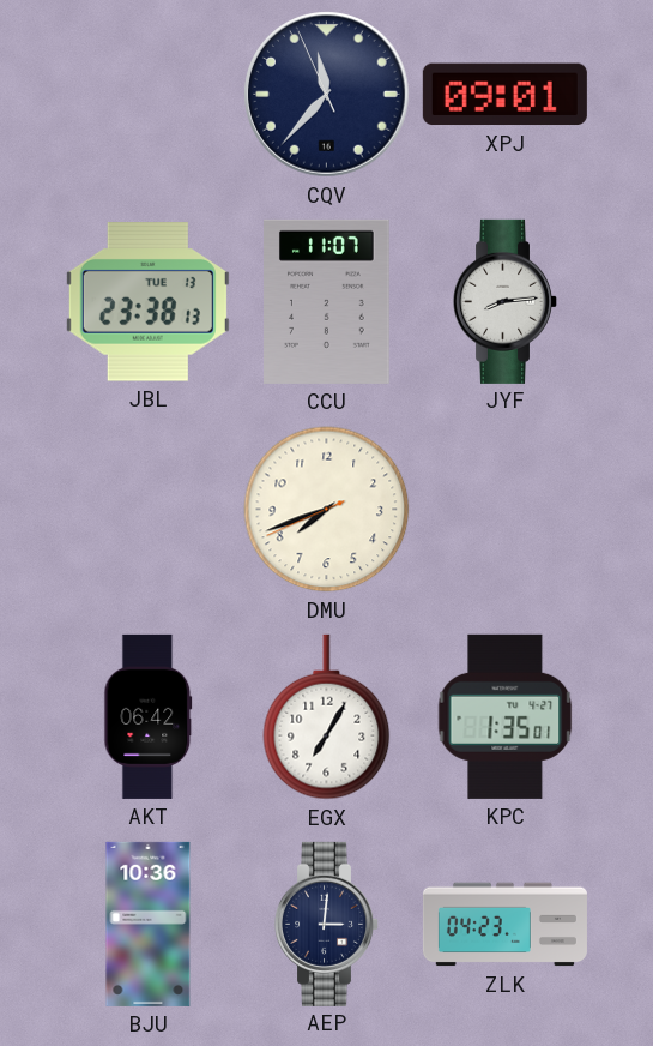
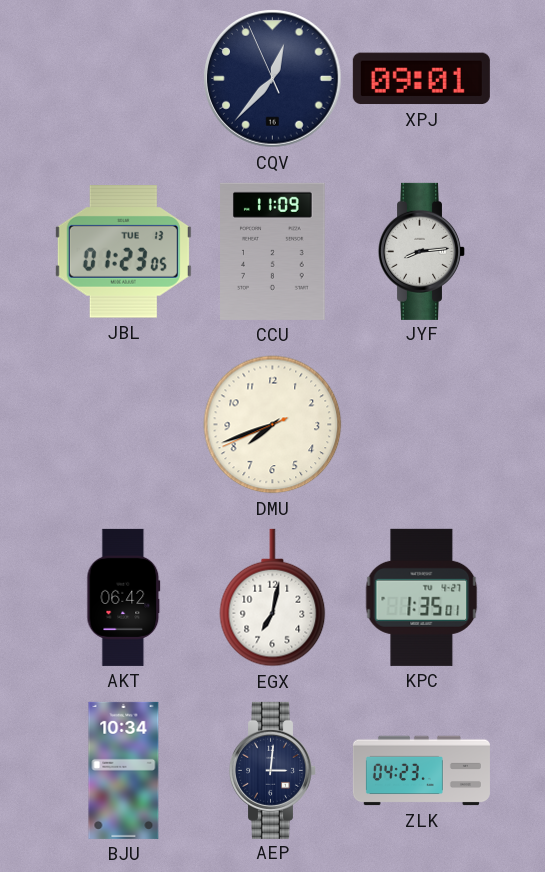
CQV: 11:36 -> 12:36 (273, 79)
JBL: 23:38 -> 01:23 (123, 252)
CCU: 11:07 -> 11:09 (273, 251)
EGX: 7:05 -> 7:02 (273, 598)
BJU: 10:36 -> 10:34 (124, 770)
